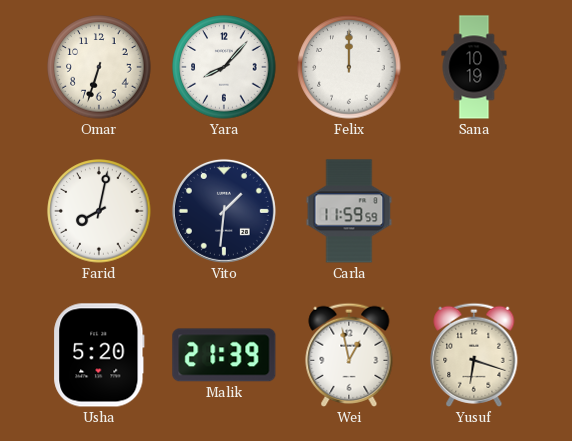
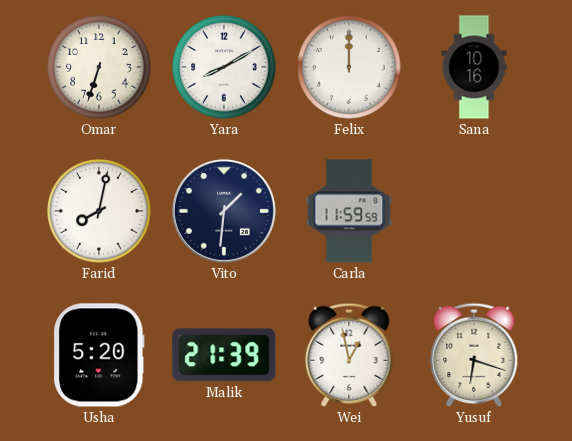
Yara: 8:07 -> 8:10 (224, 67)
Sana: 10:19 -> 10:16 (474, 67)
